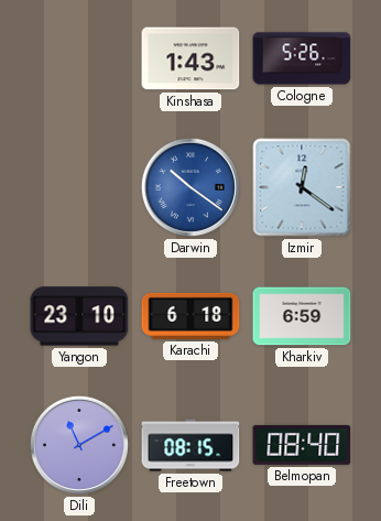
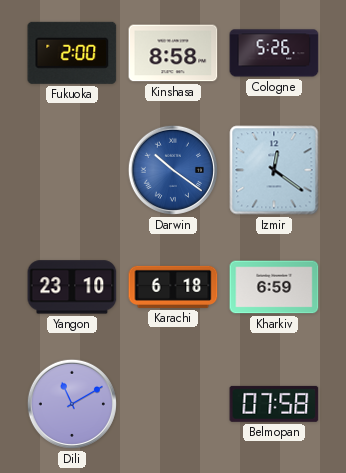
Fukuoka: none -> 2:00 (72, 53)
Kinshasa: 1:43 -> 8:58 (173, 53)
Freetown: 08:15 -> none (190, 445)
Belmopan: 08:40 -> 07:58 (274, 404)
